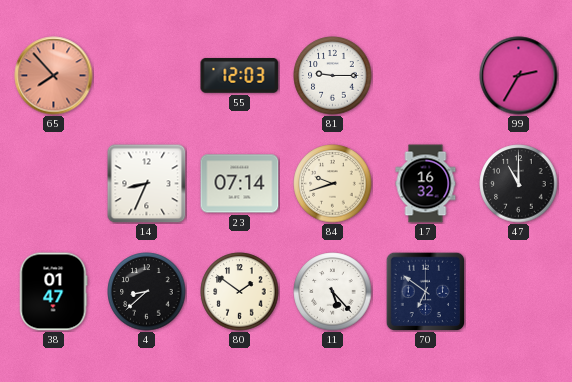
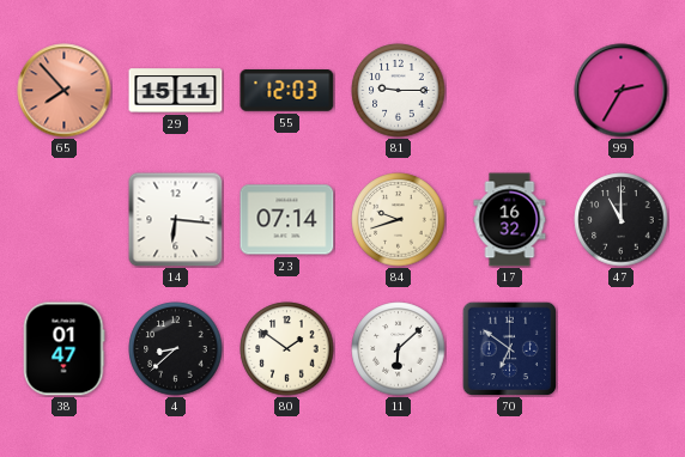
29: none -> 15:11 (176, 91)
14: 8:34 -> 6:16 (176, 220)
11: 5:23 -> 6:08 (399, 349)
